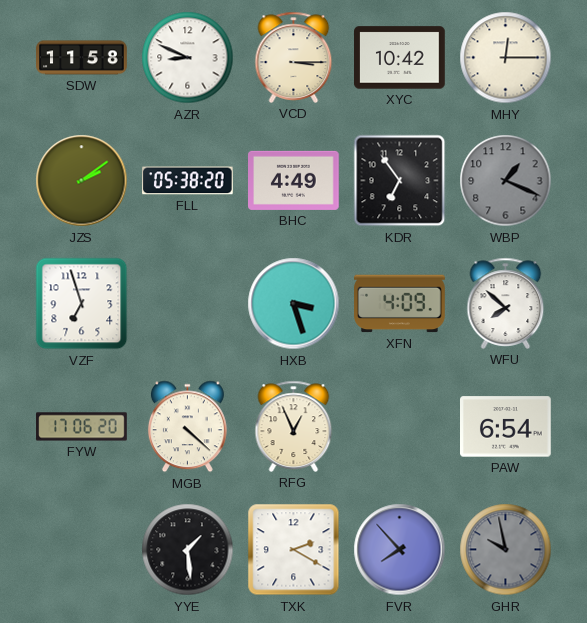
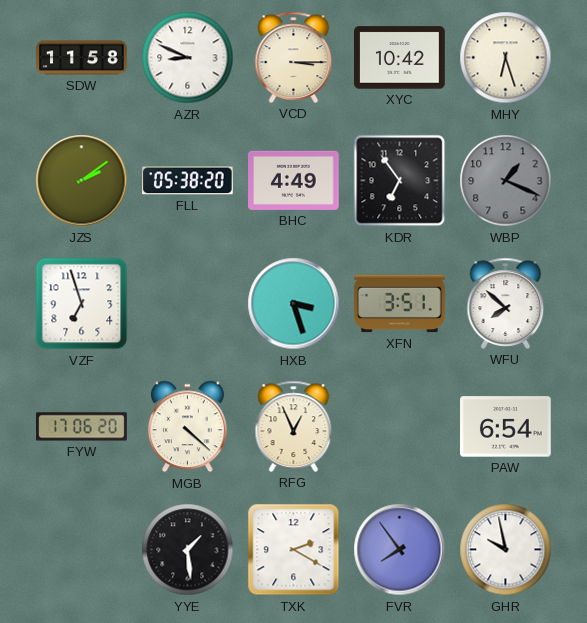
MHY: 12:15 -> 6:27 (506, 58)
XFN: 4:09 -> 3:51 (400, 304)
FVR: 7:53 -> 7:54 (400, 550)
GHR dial: grey -> white (506, 550)
